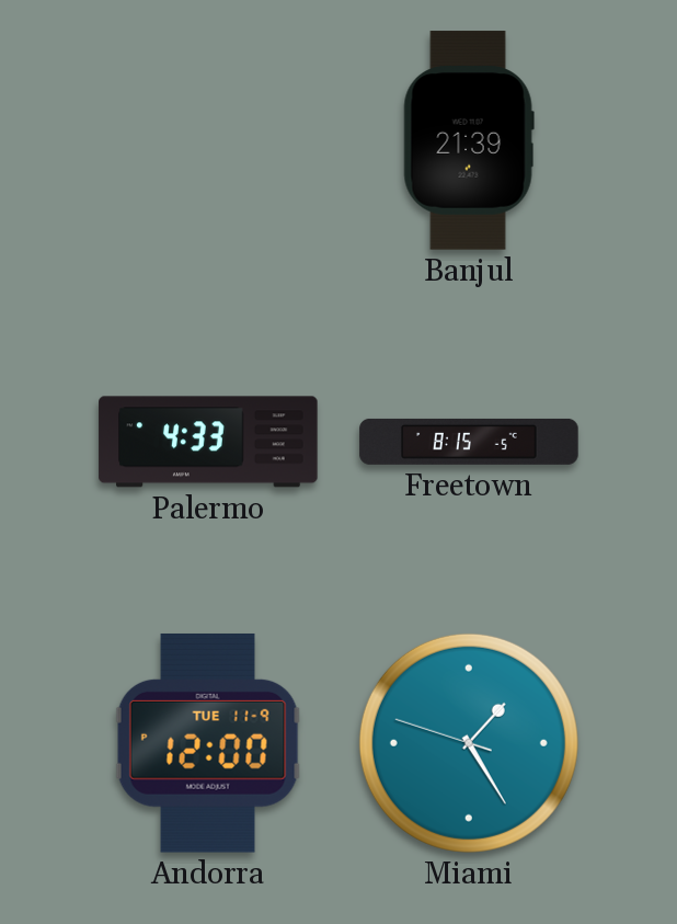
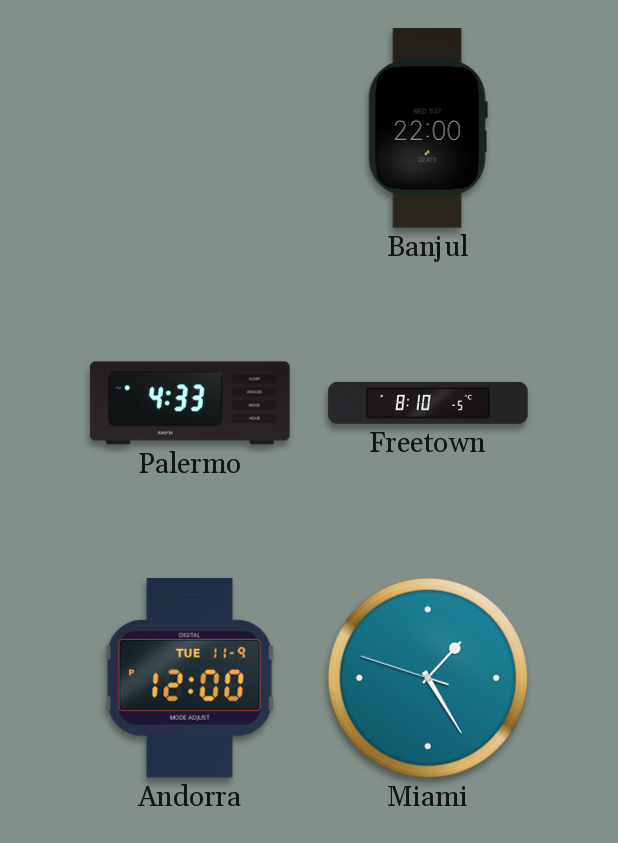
Banjul: 21:39 -> 22:00 (428, 128)
Freetown: 8:15 -> 8:10 (428, 403)
